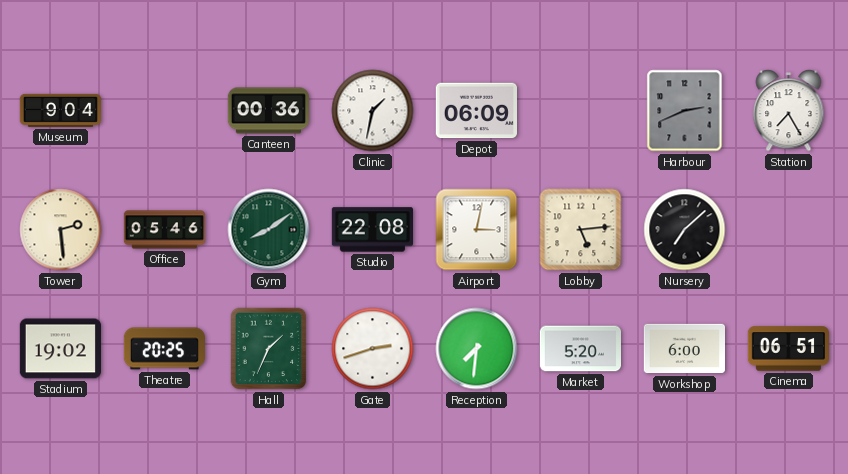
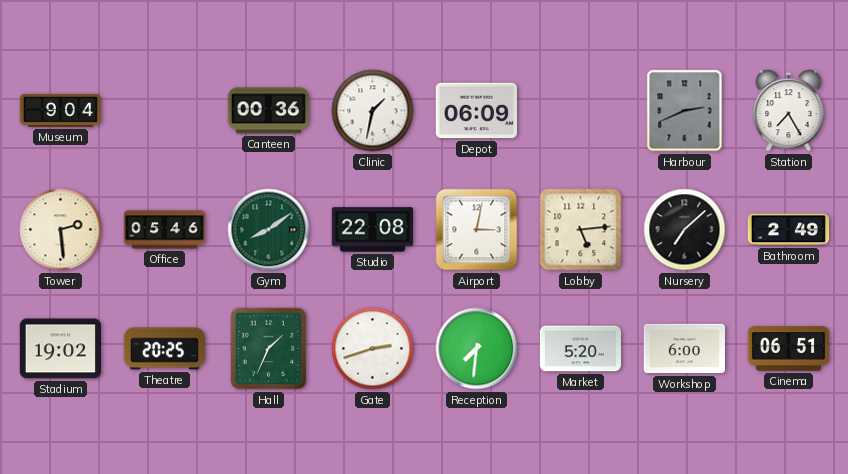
Bathroom: none -> 2:49 (789, 230)
